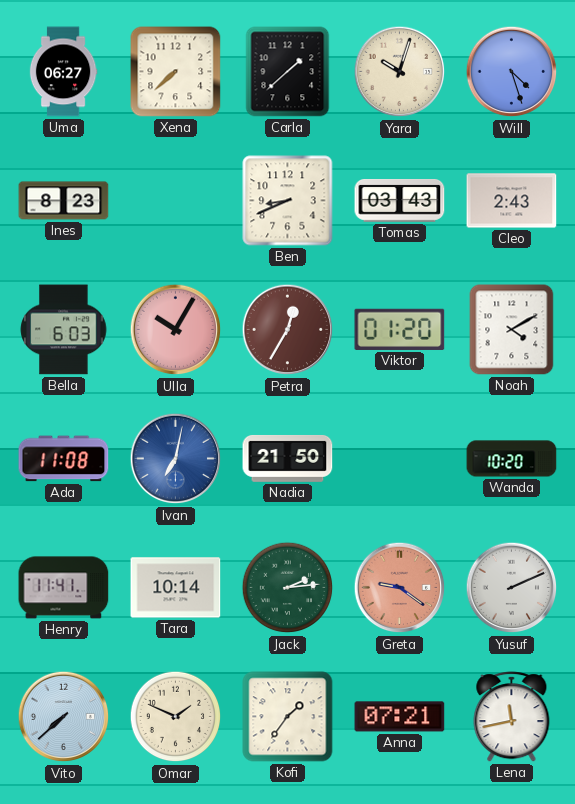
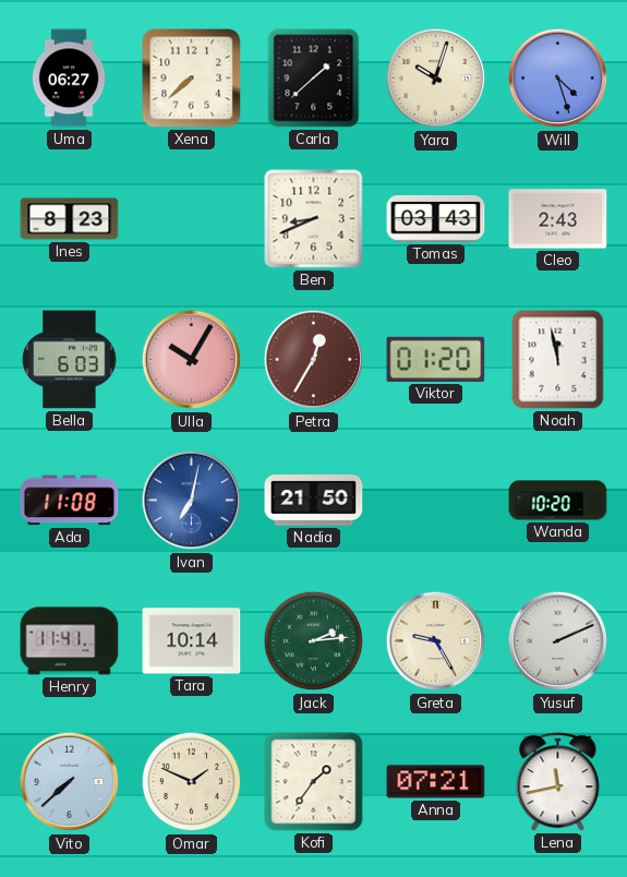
Noah: 4:10 -> 11:58 (558, 360)
Greta: 9:21 -> 9:25 (436, 641)
Greta dial: salmon -> cream (436, 641)
